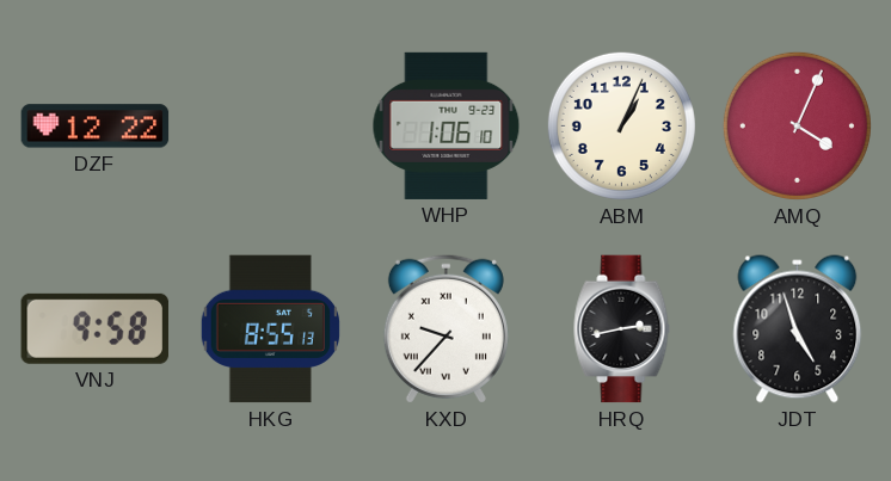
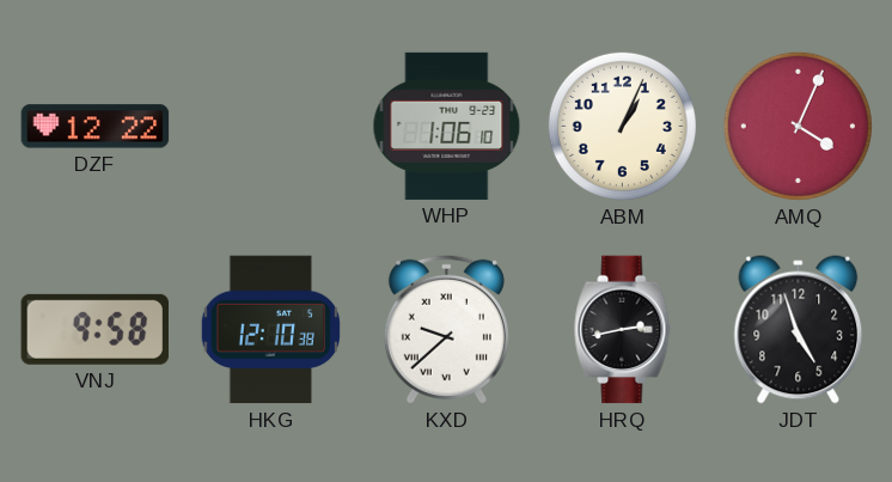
HKG: 8:55 -> 12:10 (270, 330)
KXD: 9:37 -> 9:38 (446, 329)
